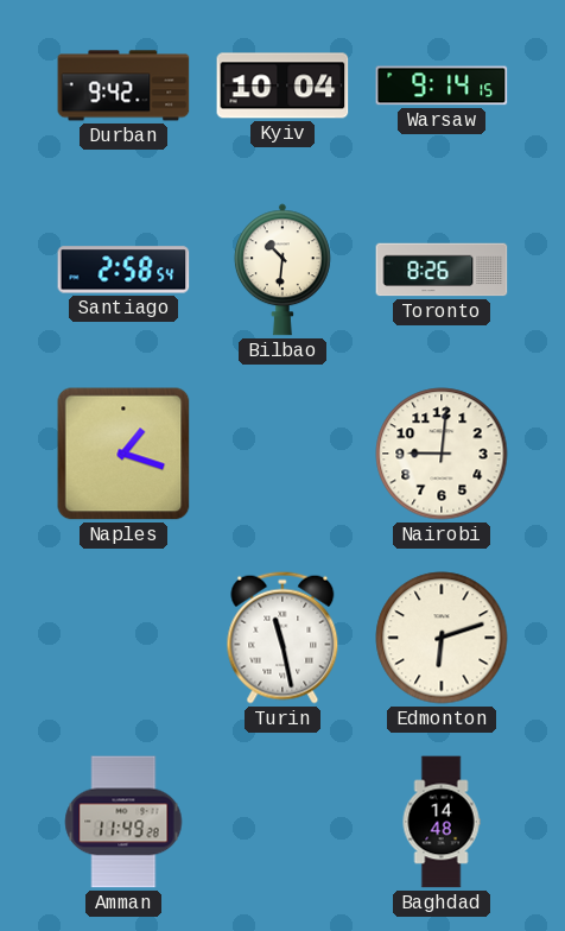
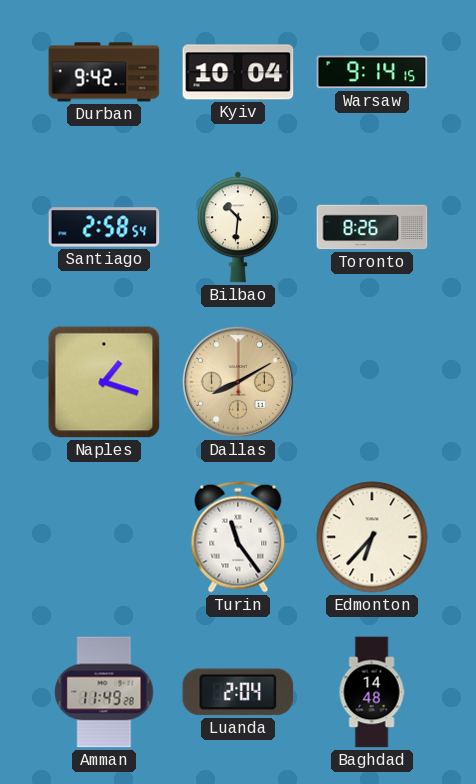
Dallas: none -> 8:10 (238, 382)
Nairobi: 9:01 -> none (442, 454)
Turin: 11:28 -> 11:24 (238, 537)
Edmonton: 6:12 -> 6:37 (372, 537)
Luanda: none -> 2:04 (238, 692)
